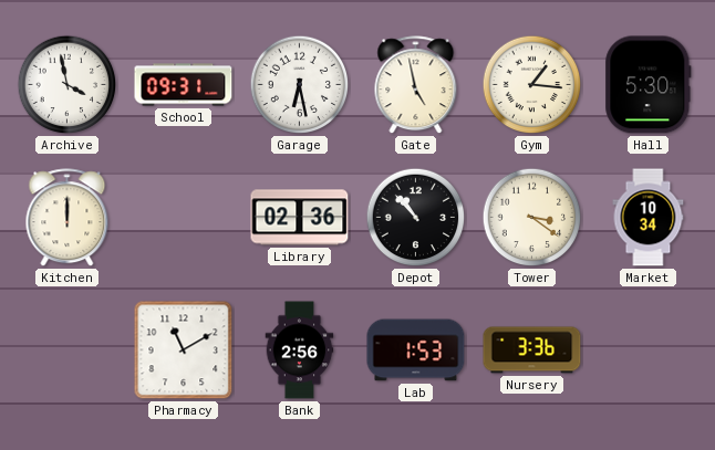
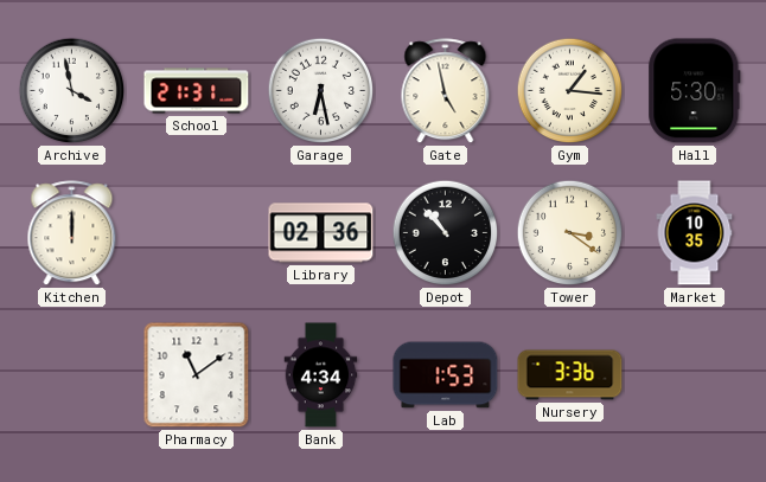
School: 09:31 -> 21:31 (197, 91)
Market: 10:34 -> 10:35 (695, 233)
Pharmacy: 11:10 -> 11:09 (197, 375)
Bank: 2:56 -> 4:34 (321, 375)
